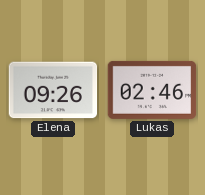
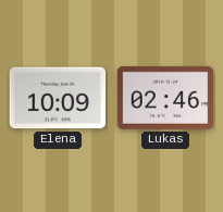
Elena: 09:26 -> 10:09 (58, 98)
